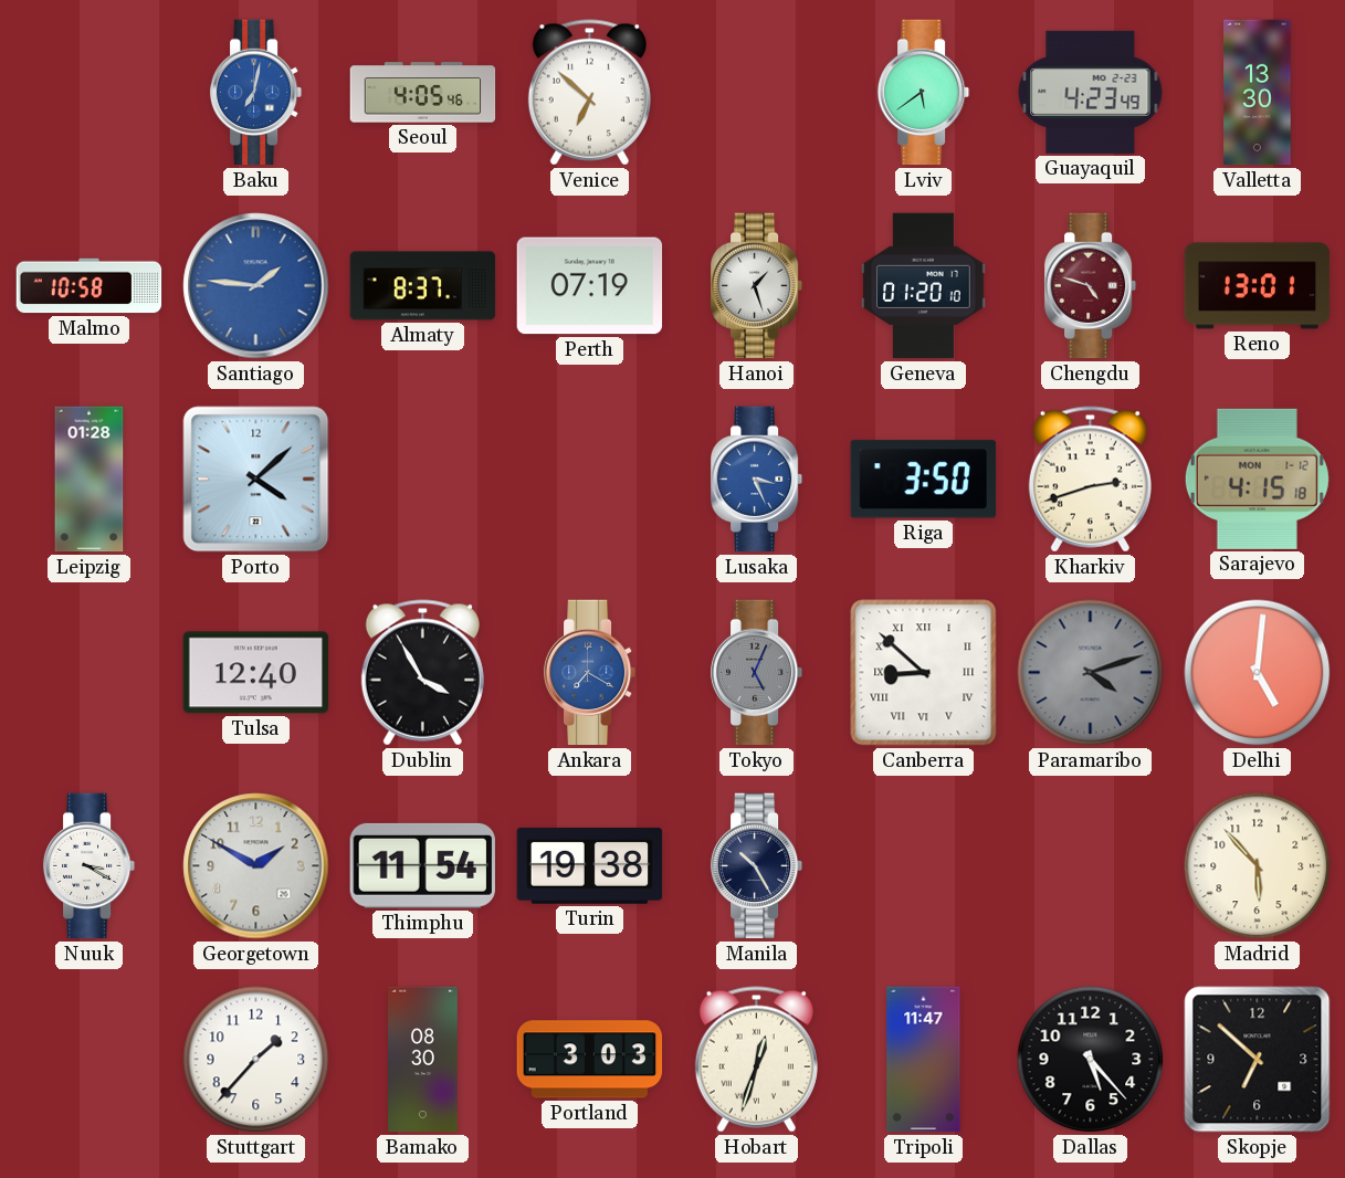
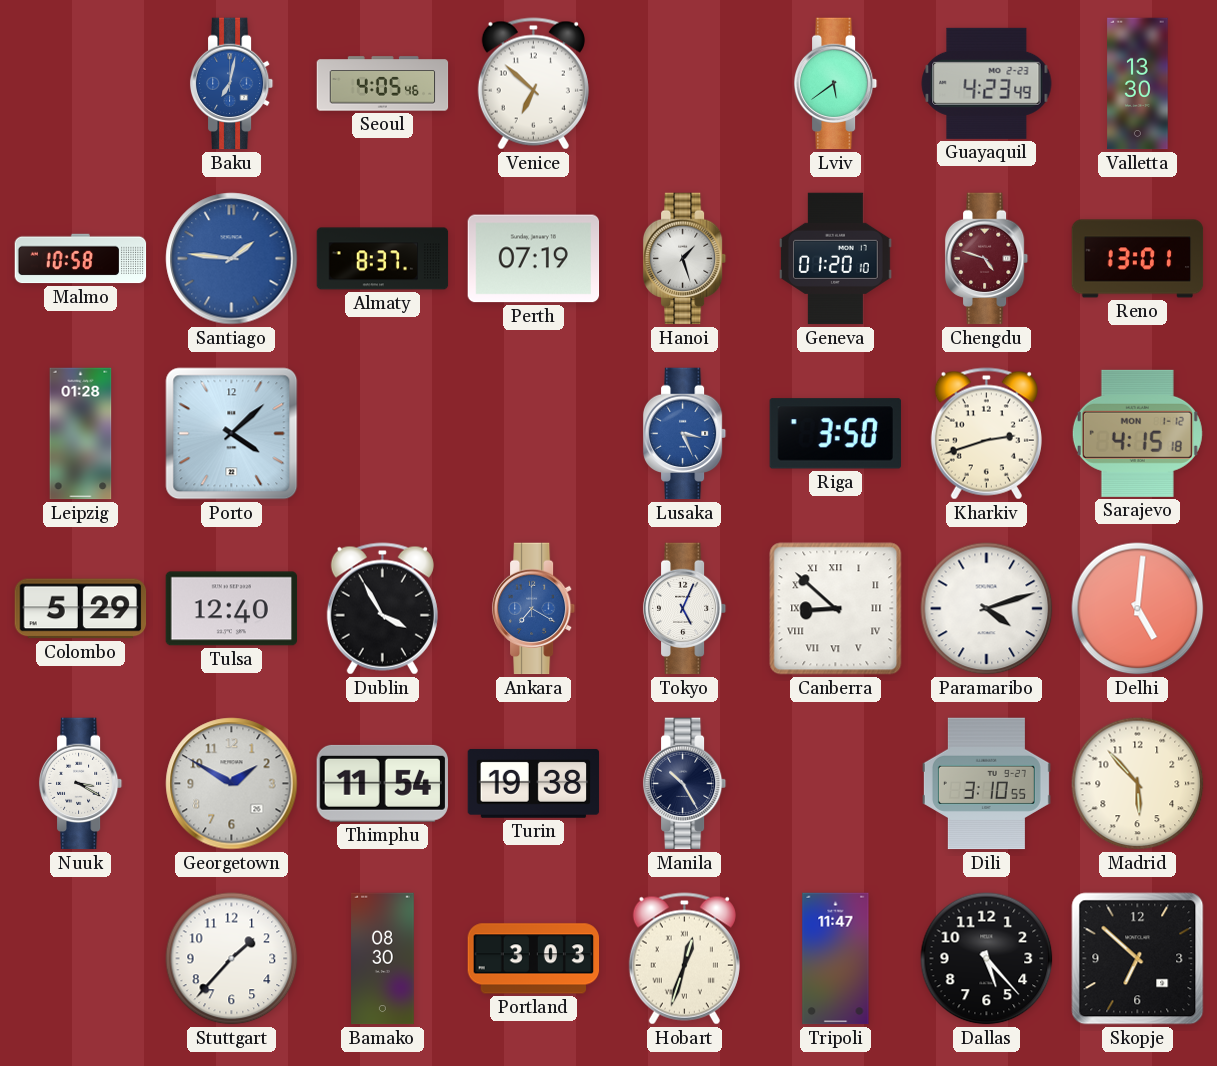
Colombo: none -> 5:29 (81, 609)
Tokyo dial: grey -> white (685, 609)
Paramaribo dial: grey -> white (987, 609)
Dili: none -> 3:10 (986, 784)
